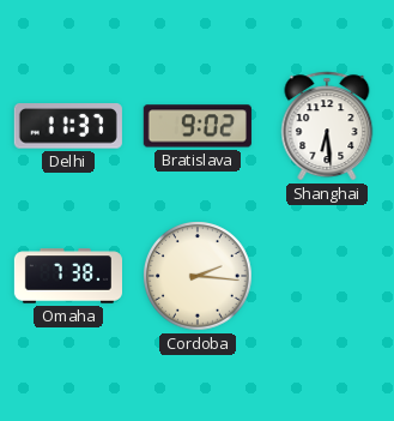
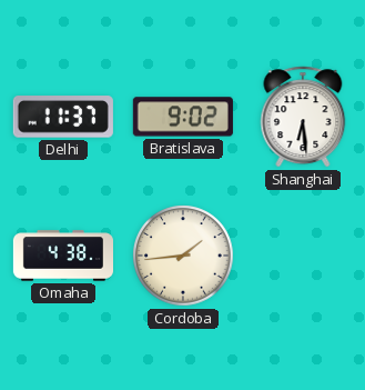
Omaha: 7:38 -> 4:38 (62, 256)
Cordoba: 2:16 -> 1:44 (183, 256)
